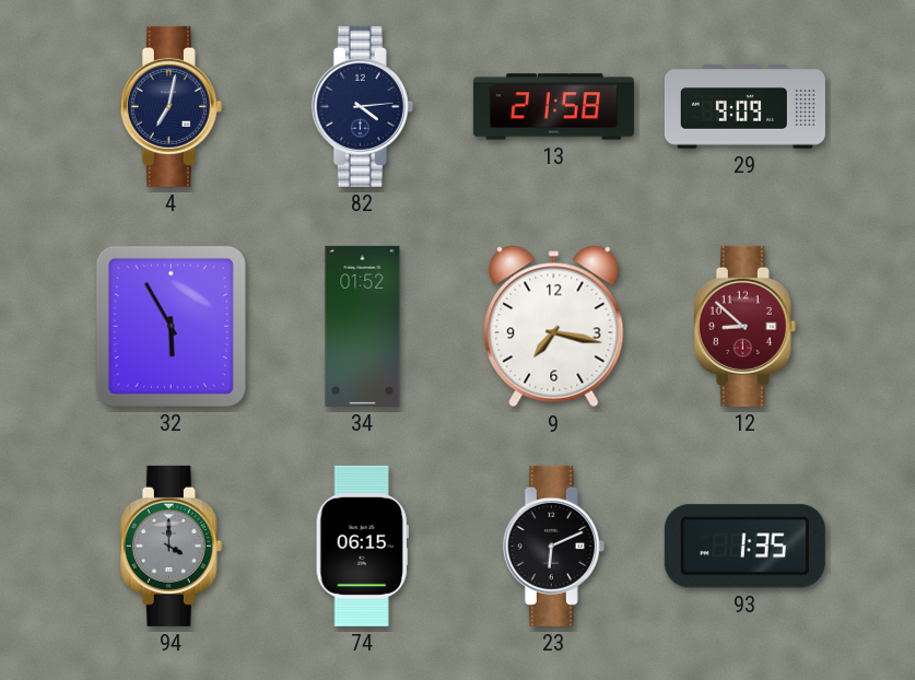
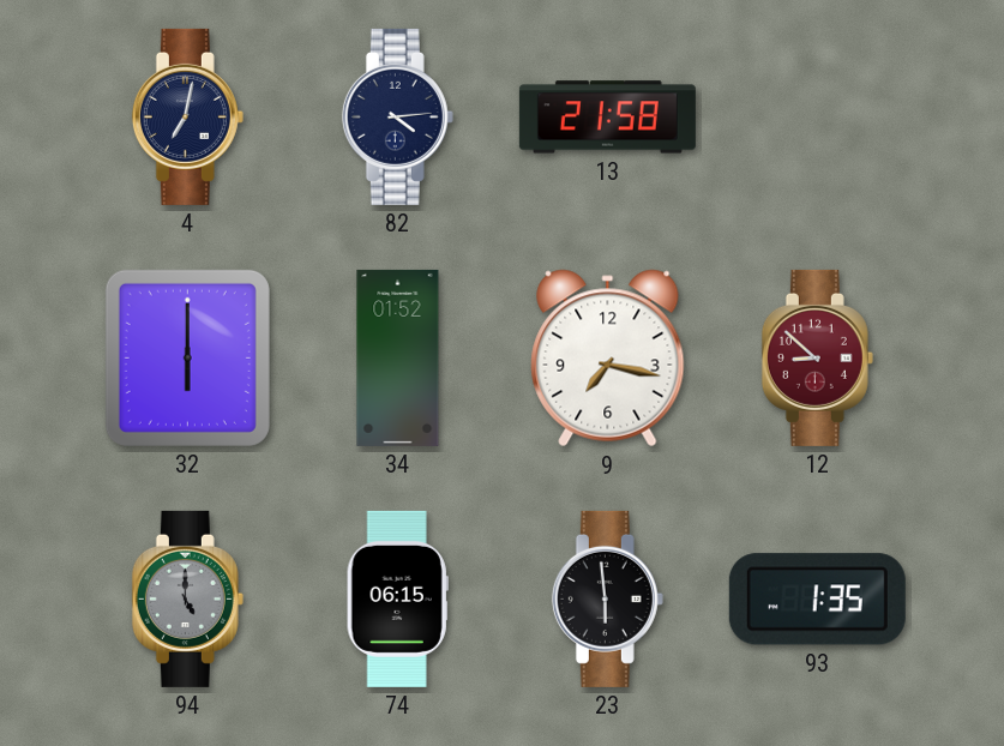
29: 9:09 -> none (744, 107)
32: 5:55 -> 6:00 (187, 357)
94: 4:00 -> 5:00 (187, 598)
23: 6:11 -> 5:59 (607, 598)
